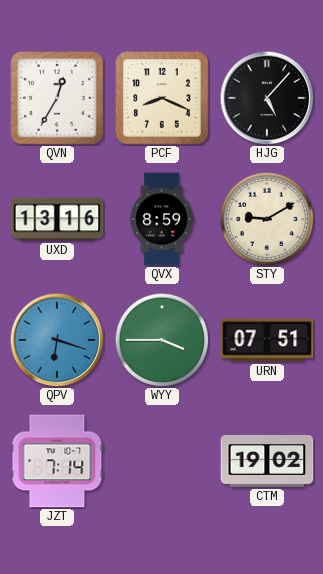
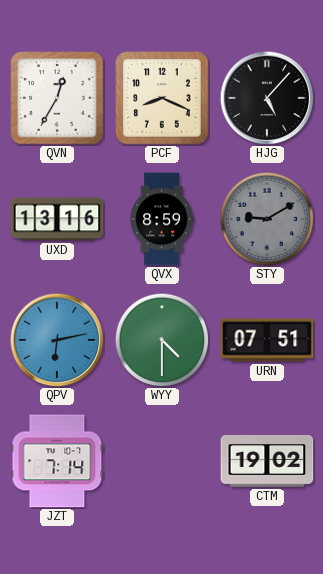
STY dial: cream -> grey (267, 219)
QPV: 6:18 -> 6:13 (57, 340)
WYY: 3:45 -> 4:30 (162, 340)
